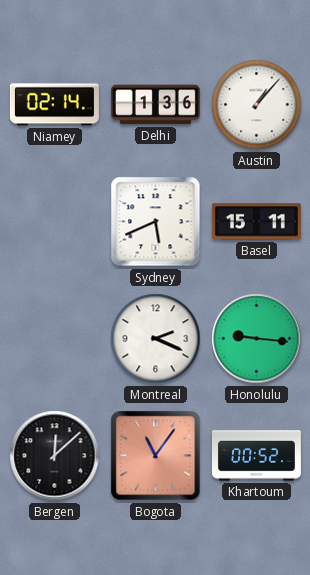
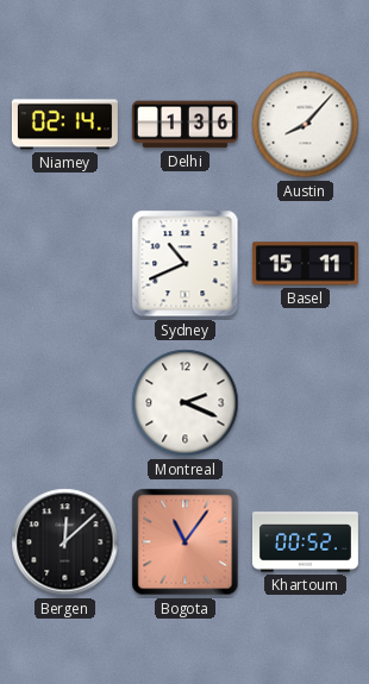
Austin: 1:07 -> 8:07 (306, 125)
Sydney: 5:41 -> 10:41 (186, 264)
Honolulu: 9:16 -> none (257, 339)
